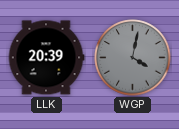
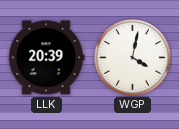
WGP dial: grey -> white (133, 58)
